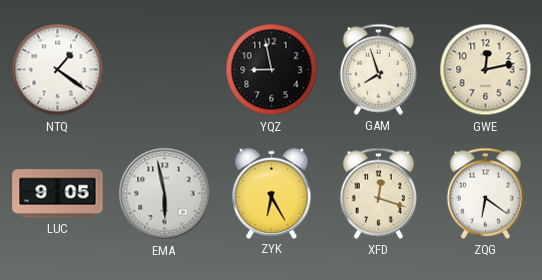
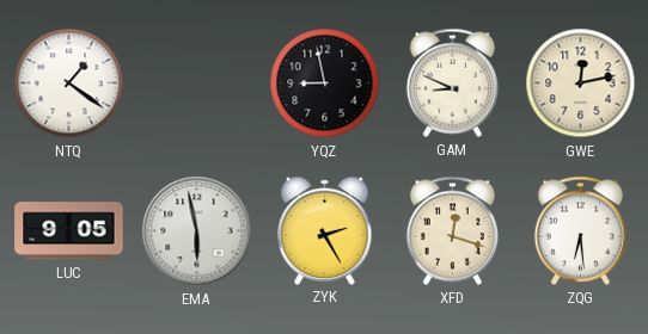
GAM: 7:57 -> 8:49 (452, 82)
ZYK: 6:25 -> 2:25 (325, 230)
ZQG: 6:21 -> 6:29 (580, 230)
